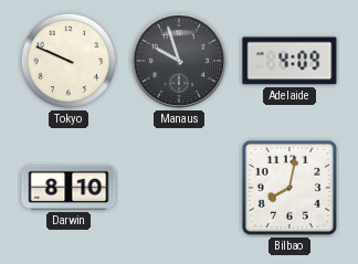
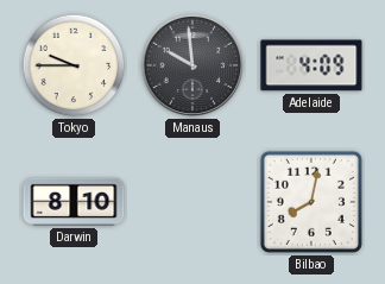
Tokyo: 9:49 -> 9:45 (74, 65)
Manaus: 9:57 -> 9:59 (192, 65)
